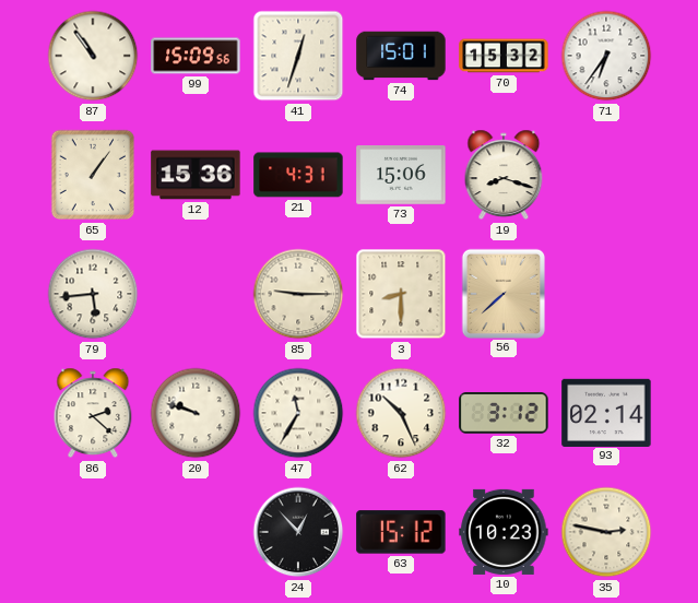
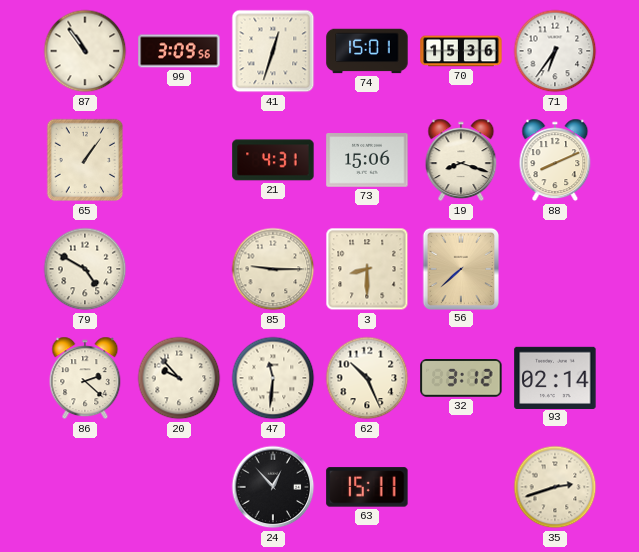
99: 15:09 -> 3:09 (179, 51)
70: 15:32 -> 15:36 (461, 51)
12: 15:36 -> none (196, 175)
88: none -> 8:11 (555, 160)
79: 5:44 -> 4:50 (85, 269)
20: 9:48 -> 9:53 (179, 378)
47: 11:35 -> 11:31 (273, 378)
63: 15:12 -> 15:11 (367, 487)
10: 10:23 -> none (504, 532)
35: 2:47 -> 2:42 (555, 487)
